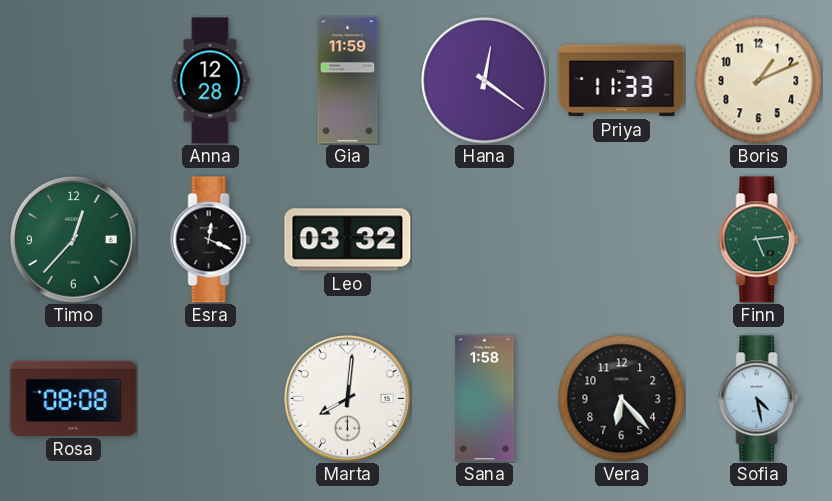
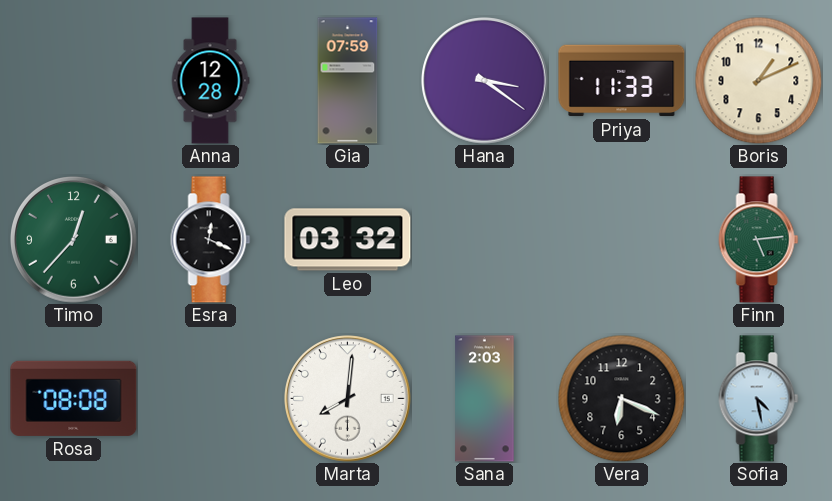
Gia: 11:59 -> 07:59 (348, 81)
Hana: 12:21 -> 3:21 (485, 81)
Sana: 1:58 -> 2:03 (485, 399)
Vera: 6:23 -> 6:19 (621, 398)
